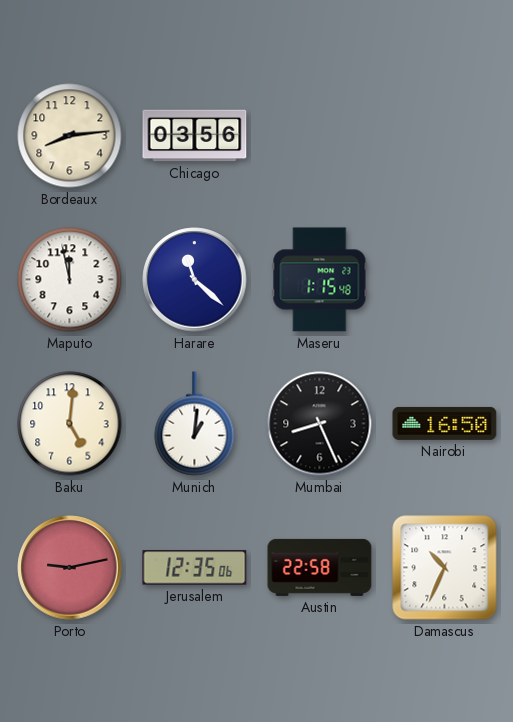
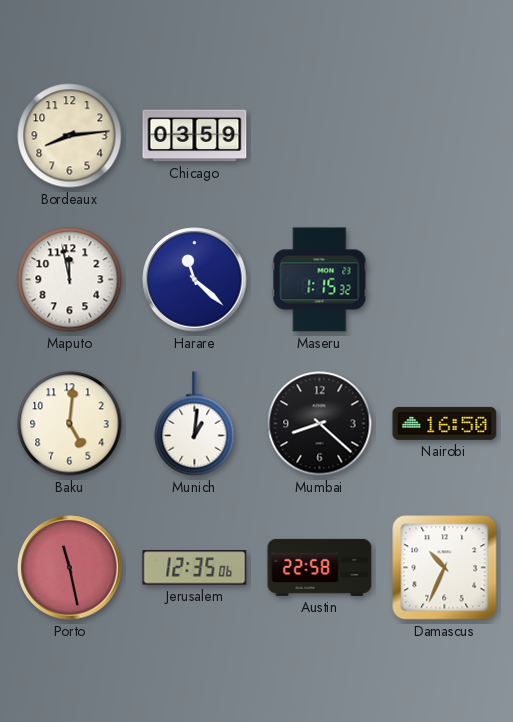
Chicago: 03:56 -> 03:59 (195, 136)
Maseru: 1:15:48 -> 1:15:32 (320, 280)
Mumbai: 8:26 -> 8:22 (320, 424)
Porto: 9:13 -> 11:28 (70, 568)
